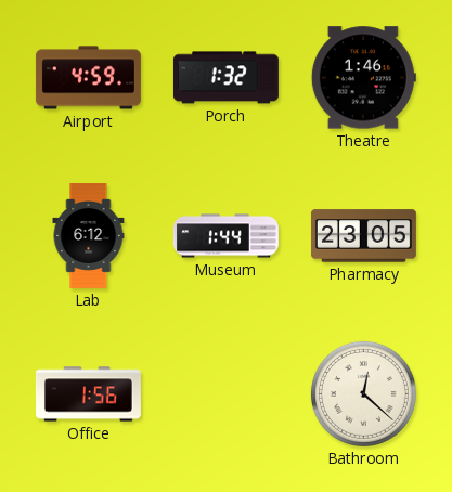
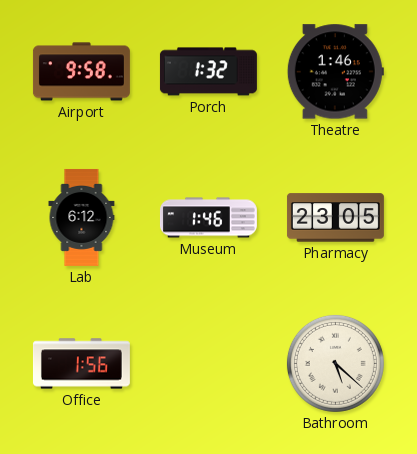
Airport: 4:59 -> 9:58 (81, 72)
Museum: 1:44 -> 1:46 (208, 218)
Bathroom: 12:22 -> 5:22 (335, 363)
